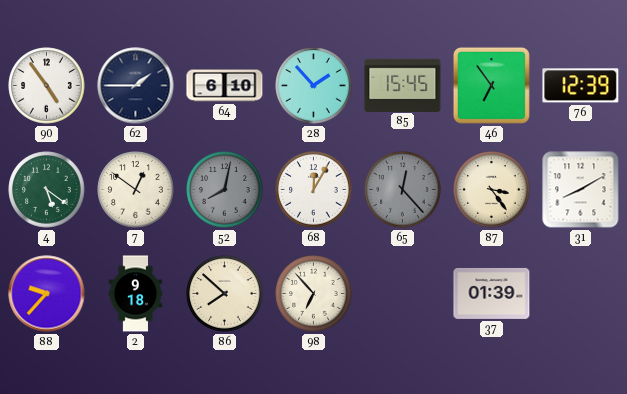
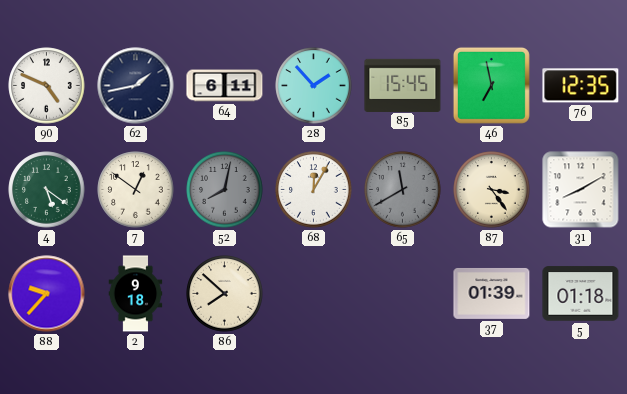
90: 4:54 -> 4:49 (47, 86)
62: 1:45 -> 1:43 (136, 86)
64: 6:10 -> 6:11 (225, 86)
46: 6:54 -> 6:58 (491, 85)
76: 12:39 -> 12:35 (581, 86)
65: 12:23 -> 11:40 (403, 190)
98: 6:53 -> none (314, 294)
5: none -> 01:18 (581, 294)
